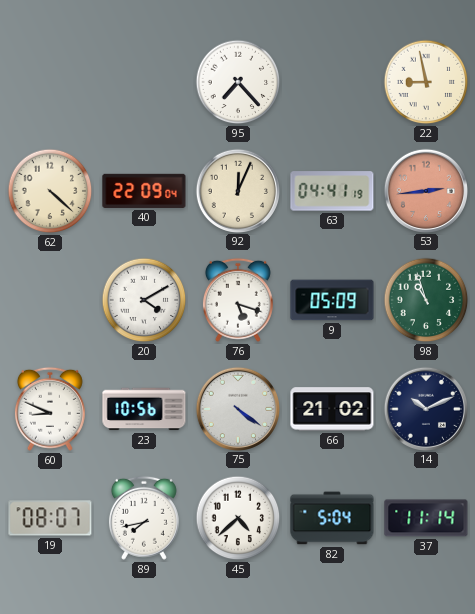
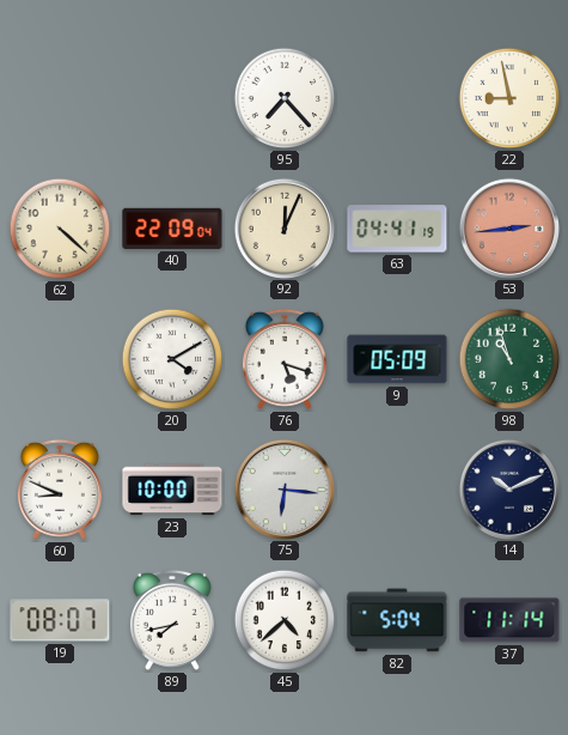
23: 10:56 -> 10:00 (172, 490)
75: 4:21 -> 6:16 (283, 488)
66: 21:02 -> none (332, 409)
